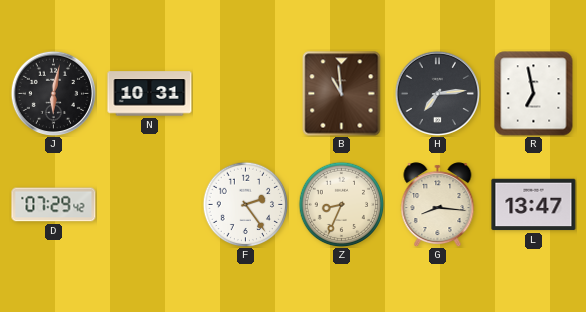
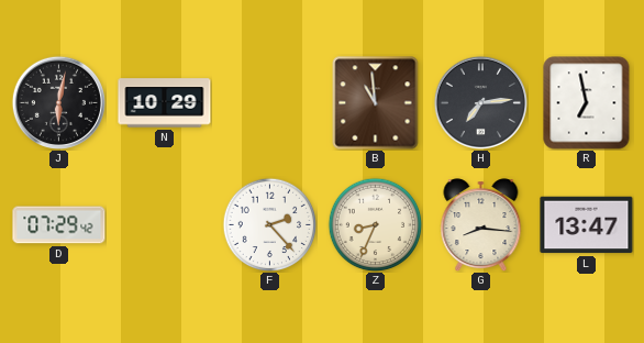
N: 10:31 -> 10:29 (165, 103)
F: 2:24 -> 2:23 (269, 224)
